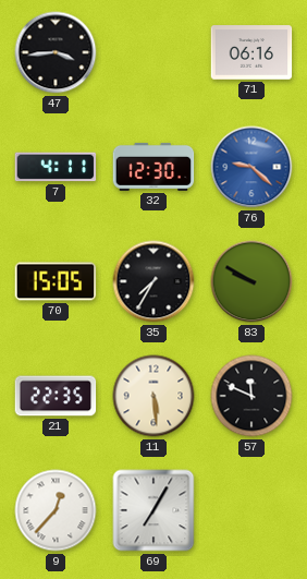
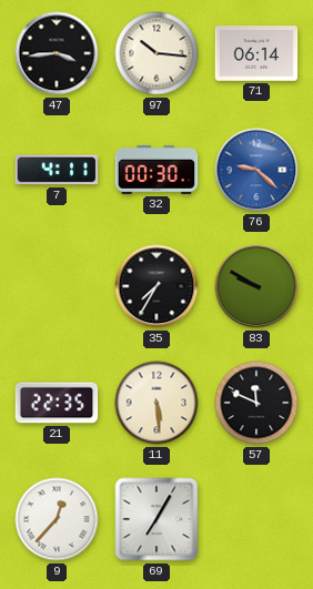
97: none -> 10:16 (156, 53)
71: 06:16 -> 06:14 (256, 53)
32: 12:30 -> 00:30 (156, 170)
70: 15:05 -> none (56, 281)
